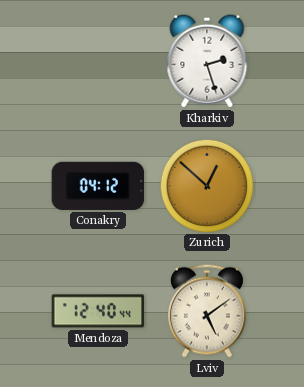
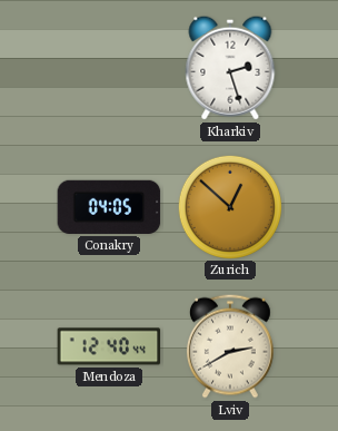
Conakry: 04:12 -> 04:05 (109, 207)
Lviv: 5:09 -> 2:40 (230, 346)
